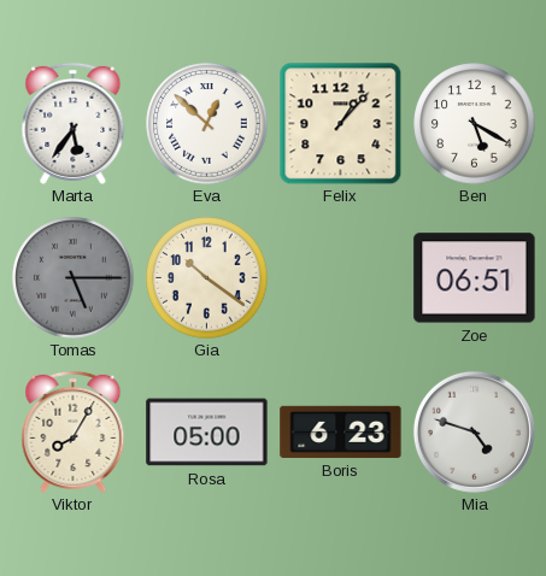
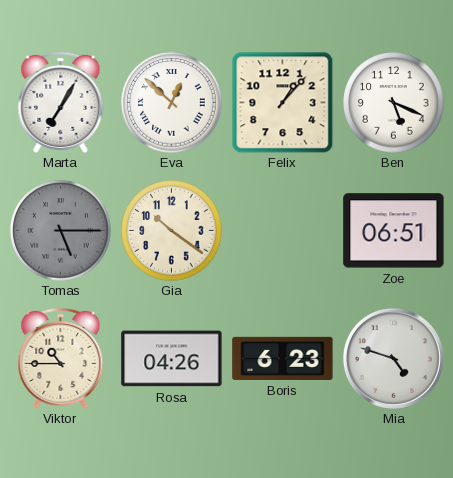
Marta: 5:36 -> 7:05 (61, 102)
Ben: 5:20 -> 5:19 (394, 103)
Viktor: 8:05 -> 10:45 (61, 358)
Rosa: 05:00 -> 04:26 (172, 359)
